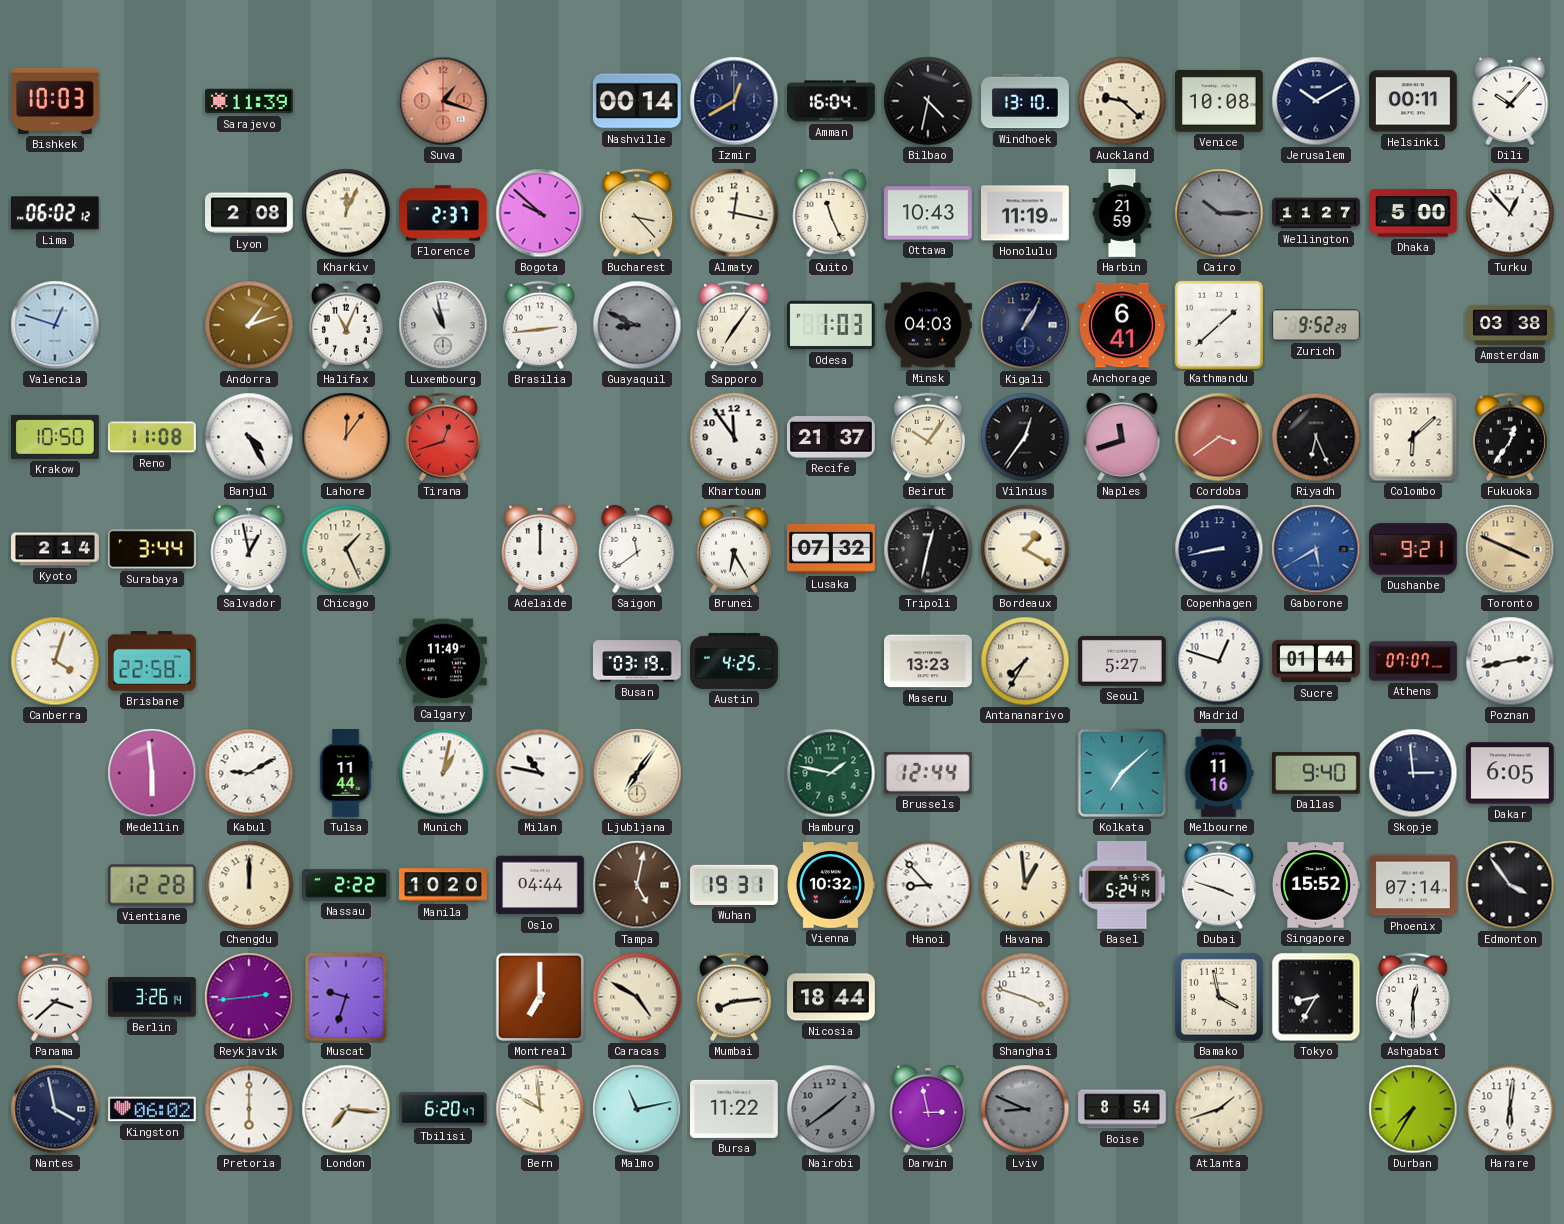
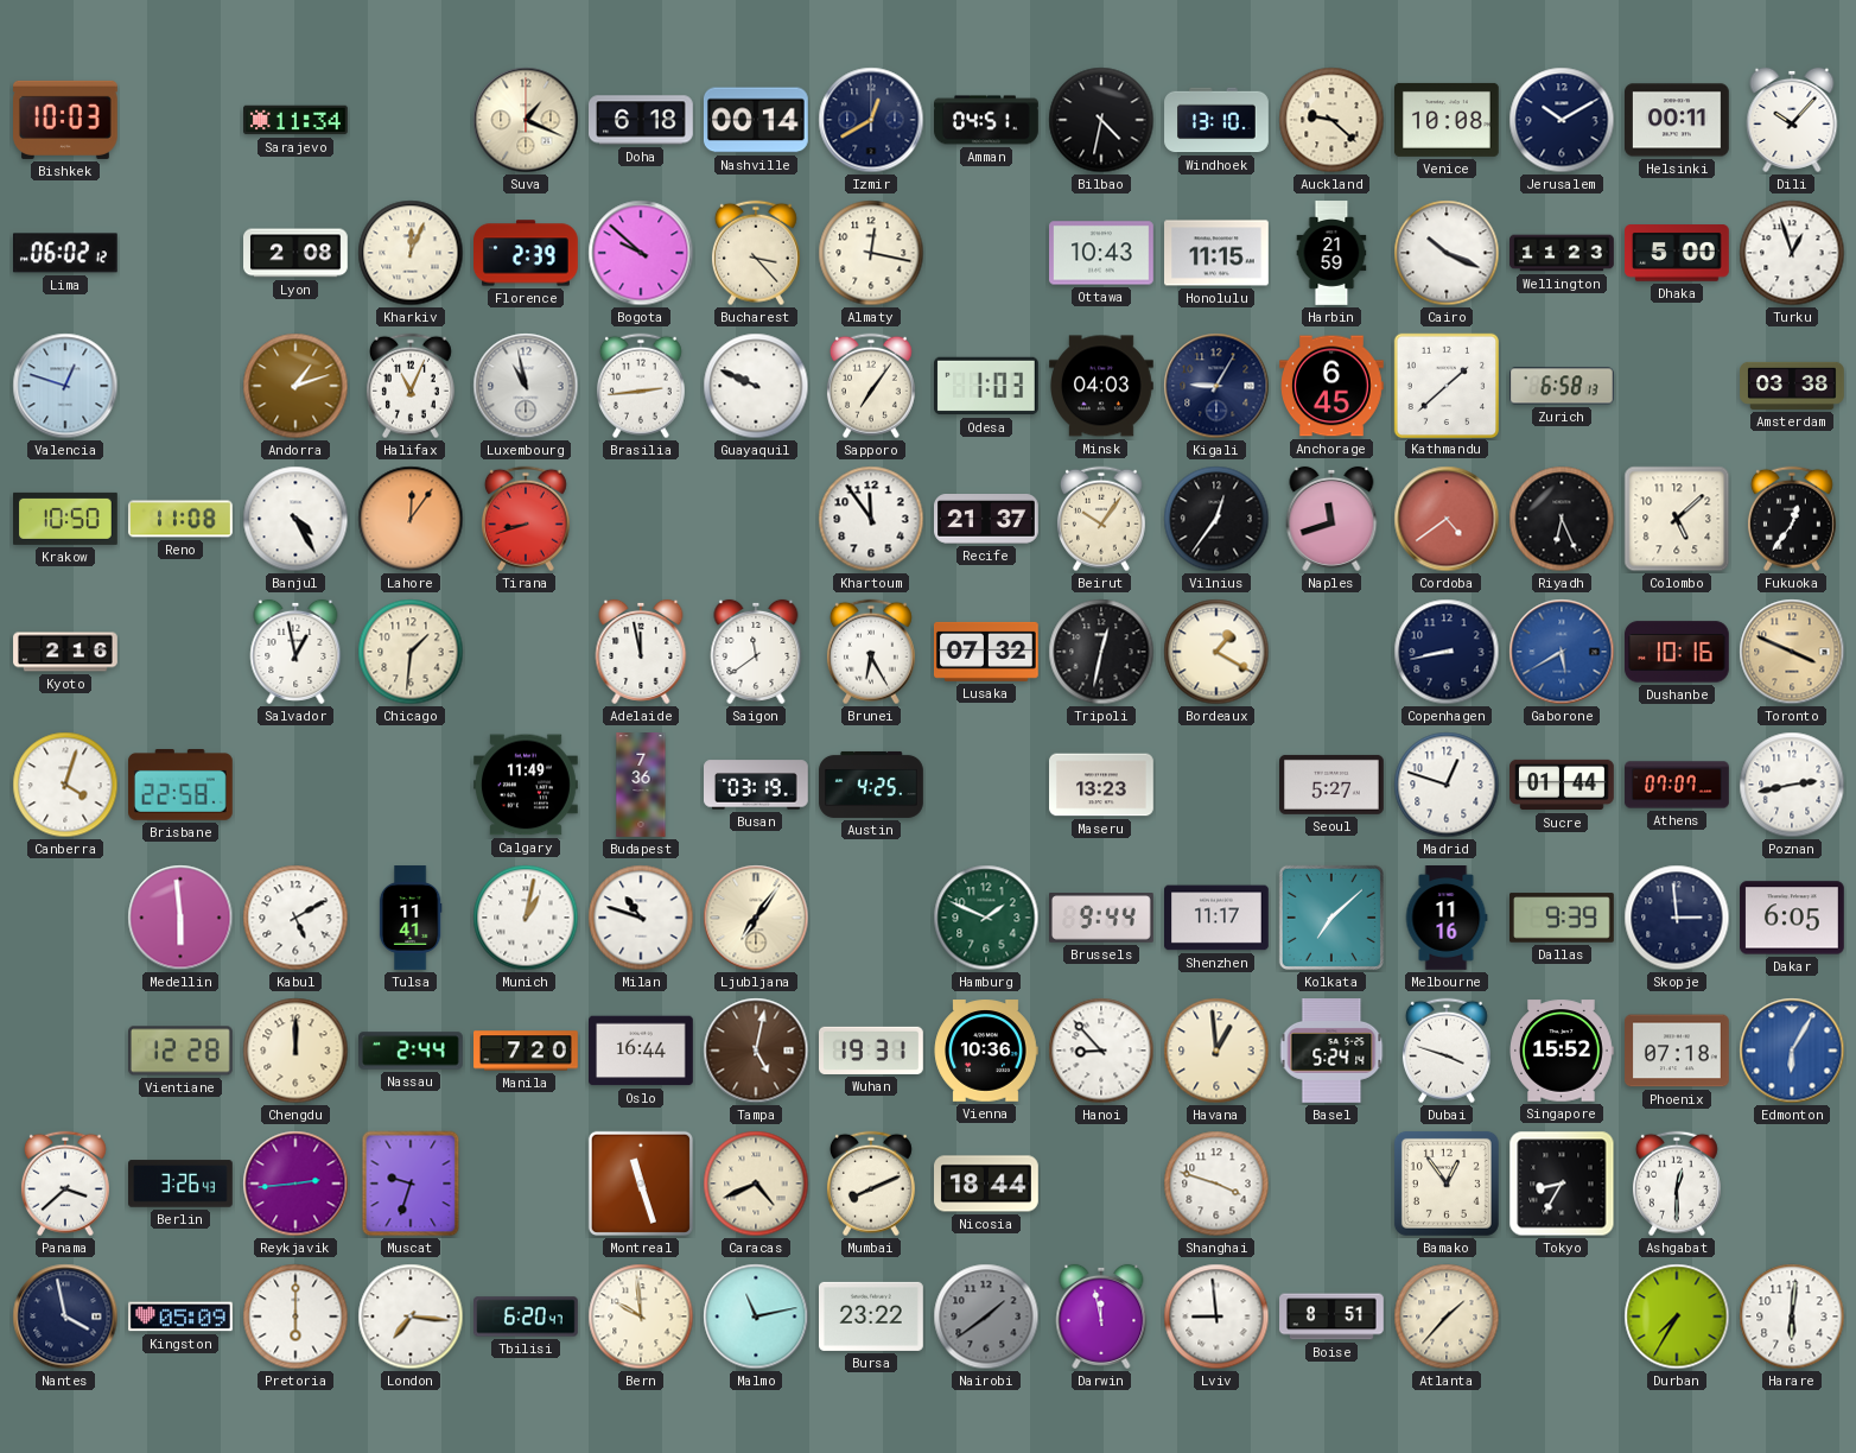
Sarajevo: 11:39 -> 11:34 (297, 120)
Suva: 1:18 -> 1:19 (526, 120)
Suva dial: salmon -> cream (526, 120)
Doha: none -> 6:18 (642, 120)
Amman: 16:04 -> 04:51 (986, 120)
Florence: 2:37 -> 2:39 (526, 253)
Quito: 11:26 -> none (831, 213)
Honolulu: 11:19 -> 11:15 (1218, 253)
Cairo: 10:15 -> 10:19 (1447, 253)
Cairo dial: grey -> white (1447, 253)
Wellington: 11:27 -> 11:23 (1562, 253)
Turku: 12:53 -> 12:57 (1792, 253)
Guayaquil: 8:49 -> 9:49 (756, 386)
Guayaquil dial: grey -> white (756, 386)
Kigali: 1:05 -> 9:05 (1216, 386)
Anchorage: 6:41 -> 6:45 (1333, 386)
Zurich: 9:52 -> 6:58 (1563, 386)
Tirana: 12:42 -> 8:42 (526, 519)
Cordoba: 3:39 -> 4:39 (1447, 519)
Colombo: 6:08 -> 5:08 (1677, 519)
Kyoto: 2:14 -> 2:16 (65, 652)
Surabaya: 3:44 -> none (153, 549)
Chicago: 1:26 -> 1:31 (411, 652)
Adelaide: 12:00 -> 11:58 (641, 652)
Dushanbe: 9:21 -> 10:16 (1678, 652)
Budapest: none -> 7:36 (641, 785)
Antananarivo: 7:35 -> none (1025, 661)
Kabul: 9:10 -> 5:10 (295, 918)
Tulsa: 11:44 -> 11:41 (411, 918)
Milan: 10:47 -> 10:48 (641, 918)
Hamburg: 1:47 -> 1:49 (986, 918)
Brussels: 12:44 -> 9:44 (1102, 918)
Shenzhen: none -> 11:17 (1218, 918)
Dallas: 9:40 -> 9:39 (1563, 918)
Nassau: 2:22 -> 2:44 (412, 1051)
Manila: 10:20 -> 7:20 (527, 1051)
Oslo: 04:44 -> 16:44 (642, 1051)
Vienna: 10:32 -> 10:36 (986, 1051)
Phoenix: 07:14 -> 07:18 (1678, 1051)
Edmonton: 3:54 -> 6:05 (1792, 1051)
Edmonton dial: black -> blue (1792, 1051)
Berlin: 3:26:14 -> 3:26:43 (182, 1184)
Montreal: 7:00 -> 11:27 (641, 1184)
Caracas: 4:50 -> 4:41 (756, 1184)
Mumbai: 8:14 -> 8:11 (871, 1184)
Bamako: 3:58 -> 12:54 (1447, 1184)
Kingston: 06:02 -> 05:09 (182, 1316)
Bursa: 11:22 -> 23:22 (872, 1316)
Darwin: 2:58 -> 11:58 (1101, 1316)
Lviv: 8:49 -> 8:59 (1216, 1316)
Lviv dial: grey -> white (1216, 1316)
Boise: 8:54 -> 8:51 (1331, 1316)
Atlanta: 1:42 -> 1:37 (1447, 1316)
